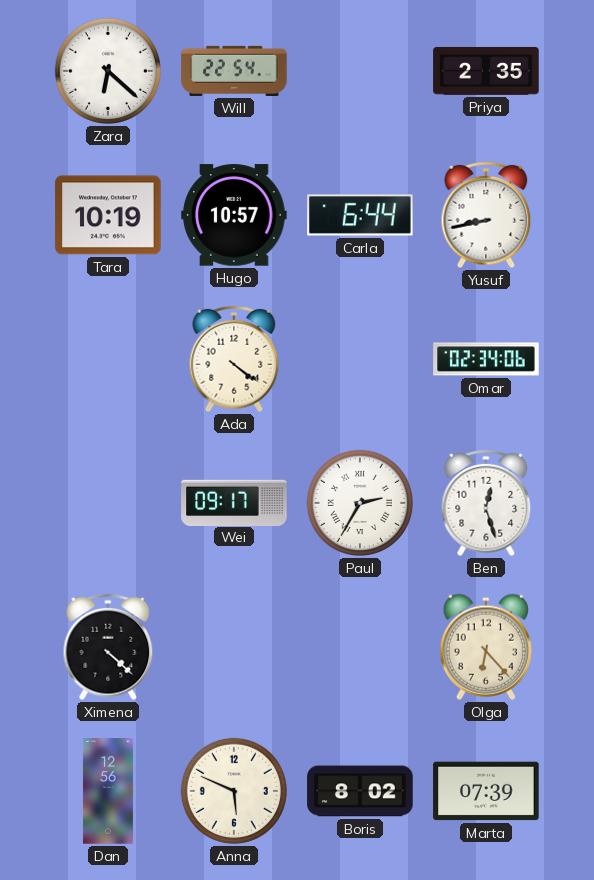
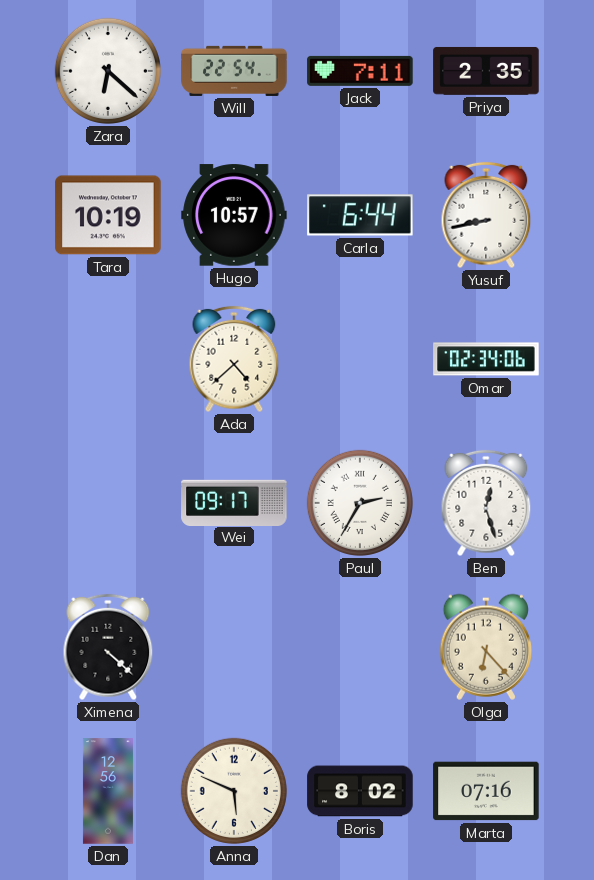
Jack: none -> 7:11 (360, 71)
Ada: 4:21 -> 4:38 (234, 359)
Marta: 07:39 -> 07:16 (486, 791)
